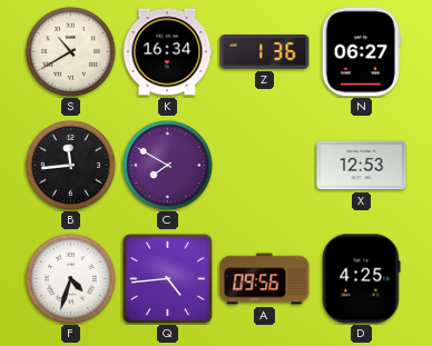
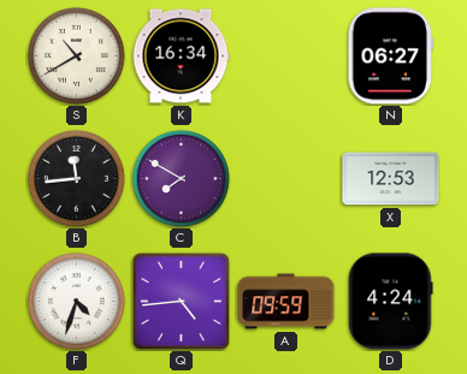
Z: 1:36 -> none (265, 52)
A: 09:56 -> 09:59 (286, 302)
D: 4:25 -> 4:24 (391, 302)
